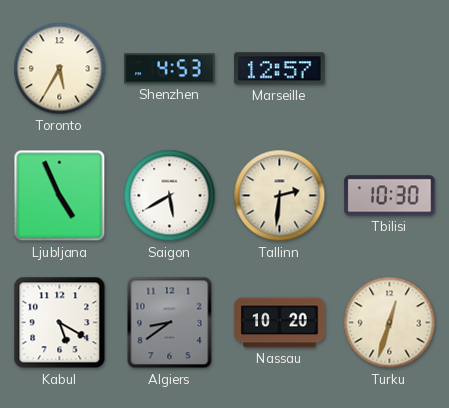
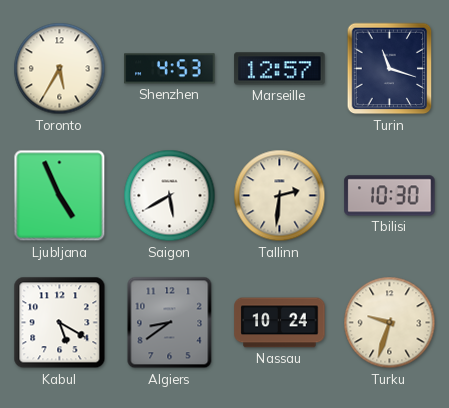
Turin: none -> 11:18 (390, 69)
Nassau: 10:20 -> 10:24 (280, 323)
Turku: 12:33 -> 9:33 (390, 323)
